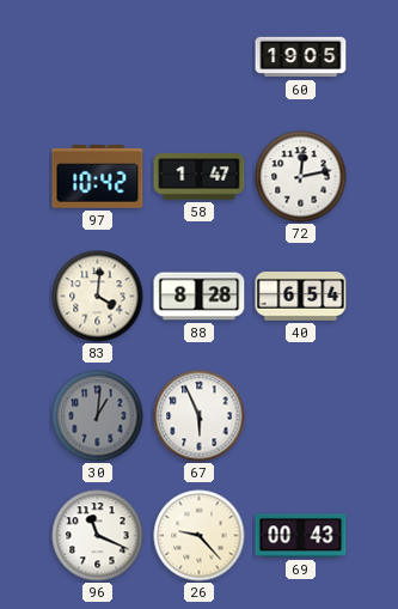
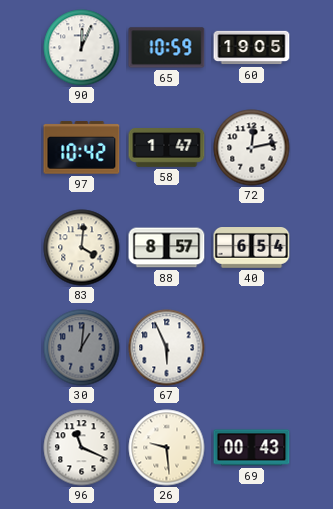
90: none -> 12:04 (82, 48)
65: none -> 10:59 (167, 48)
88: 8:28 -> 8:57 (167, 248)
26: 9:23 -> 9:29 (167, 448)
